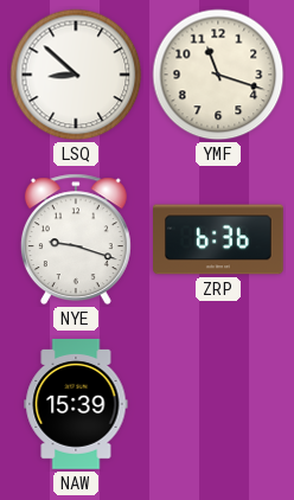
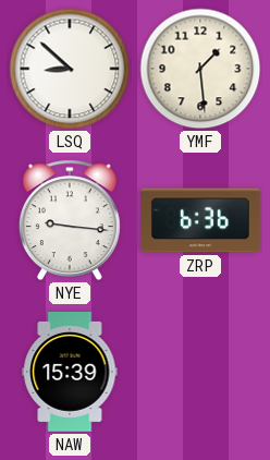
YMF: 11:18 -> 1:29 (200, 69)
NYE: 9:18 -> 9:16 (70, 220)
